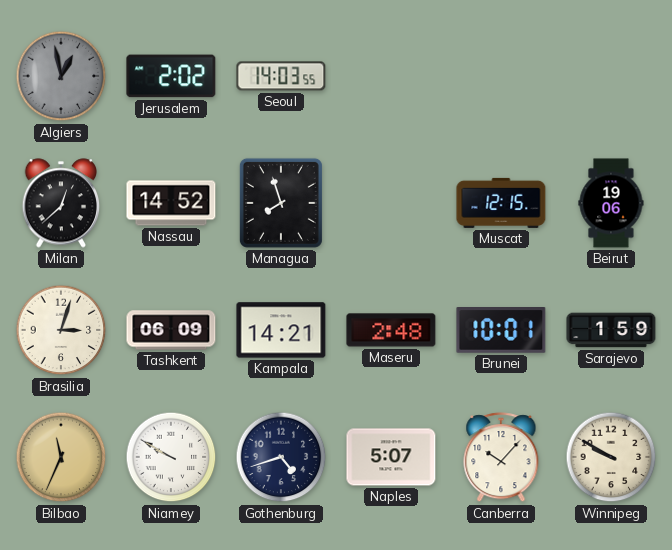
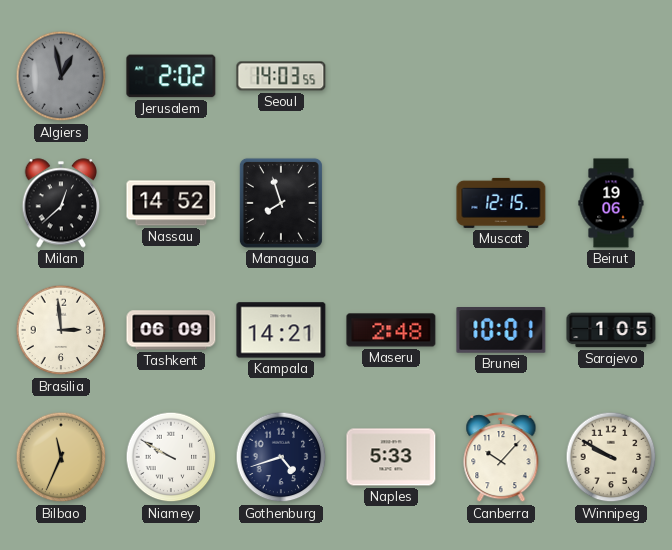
Brasilia: 3:03 -> 2:59 (61, 330)
Sarajevo: 1:59 -> 1:05 (611, 330)
Naples: 5:07 -> 5:33 (391, 457)
